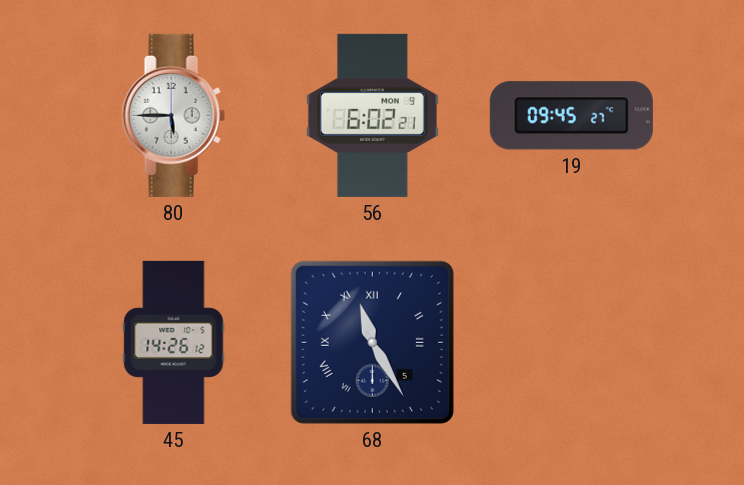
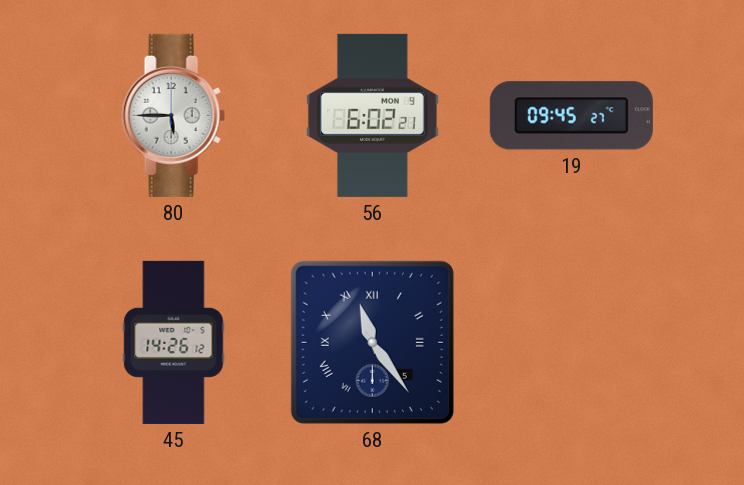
68: 11:25 -> 11:24 (372, 342)
